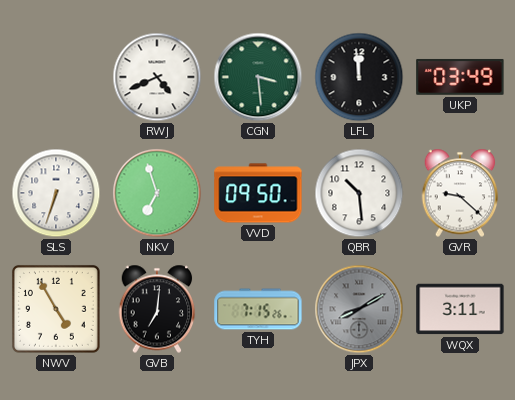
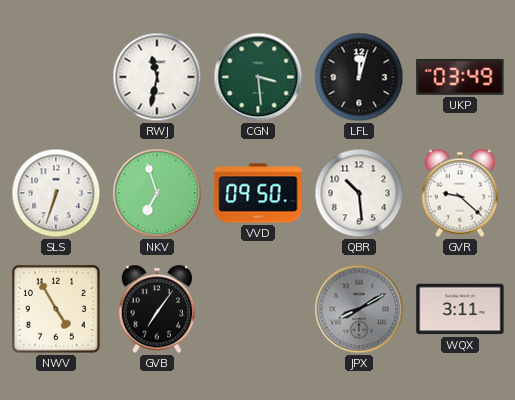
RWJ: 4:41 -> 11:32 (157, 77)
LFL: 11:59 -> 12:03 (359, 77)
GVB: 7:01 -> 7:06 (157, 309)
TYH: 7:15 -> none (258, 309)
